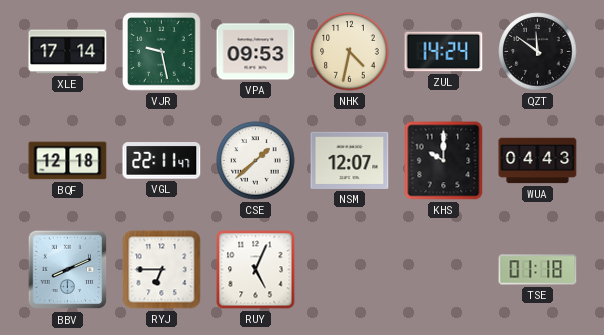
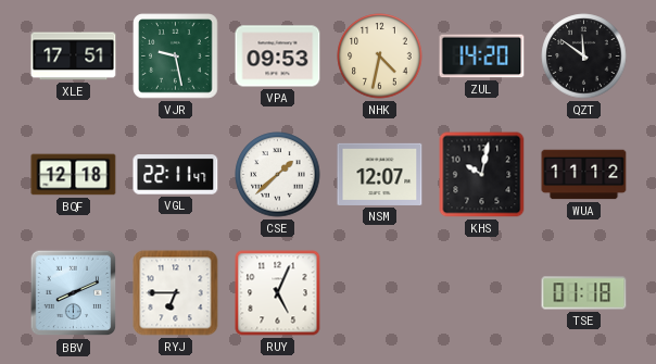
XLE: 17:14 -> 17:51 (74, 57)
ZUL: 14:24 -> 14:20 (482, 57)
KHS: 10:00 -> 10:02 (482, 175)
WUA: 04:43 -> 11:12 (584, 175)
